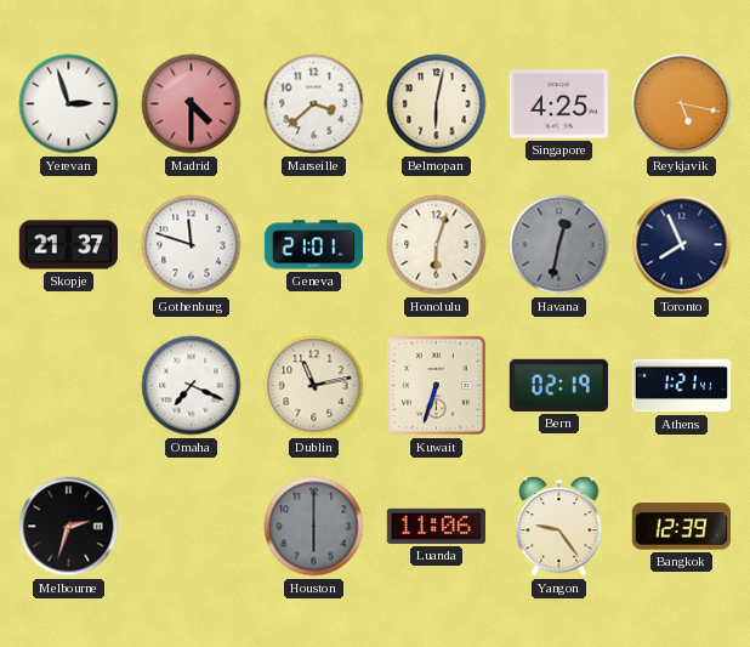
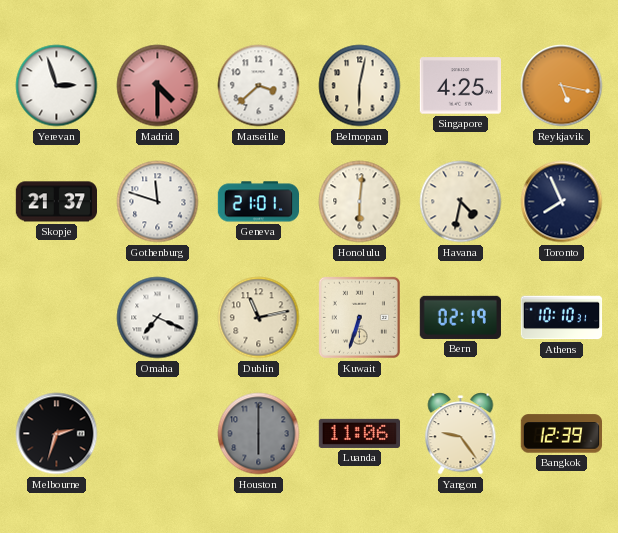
Honolulu: 6:03 -> 6:01 (360, 202)
Havana: 12:32 -> 4:32 (461, 202)
Havana dial: grey -> cream (461, 202)
Athens: 1:21 -> 10:10 (562, 318)
